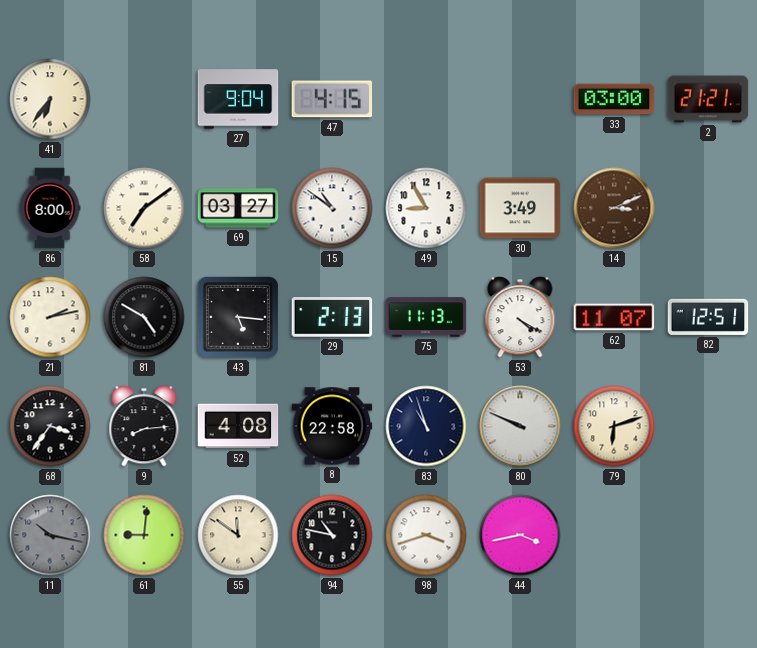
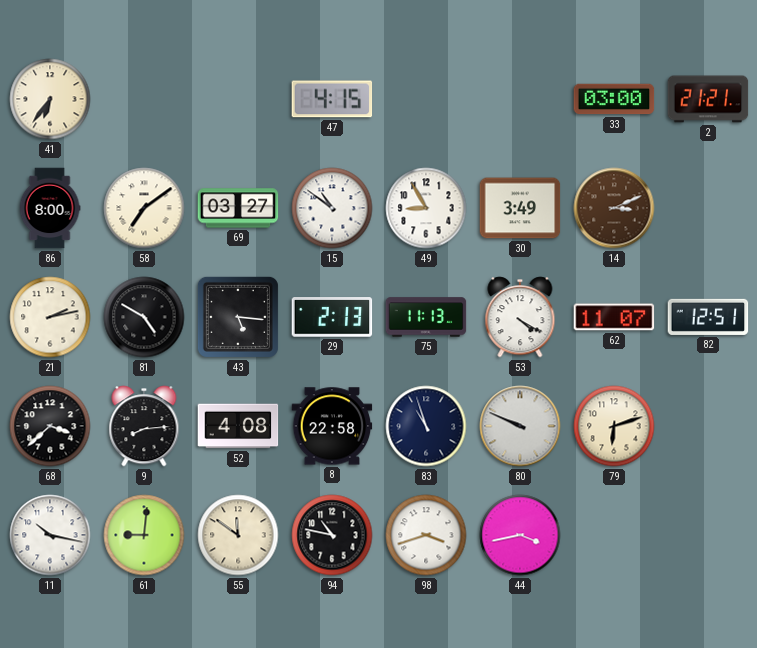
27: 9:04 -> none (238, 99)
68: 3:36 -> 3:38 (50, 426)
11 dial: grey -> white (50, 535)
